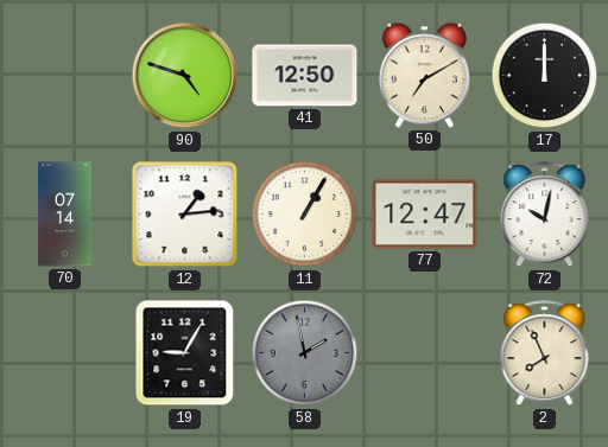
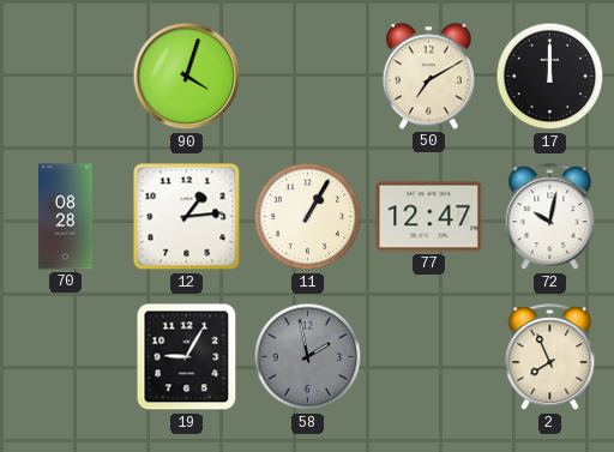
90: 4:48 -> 4:03 (187, 77)
41: 12:50 -> none (305, 76)
70: 07:14 -> 08:28 (65, 217)
